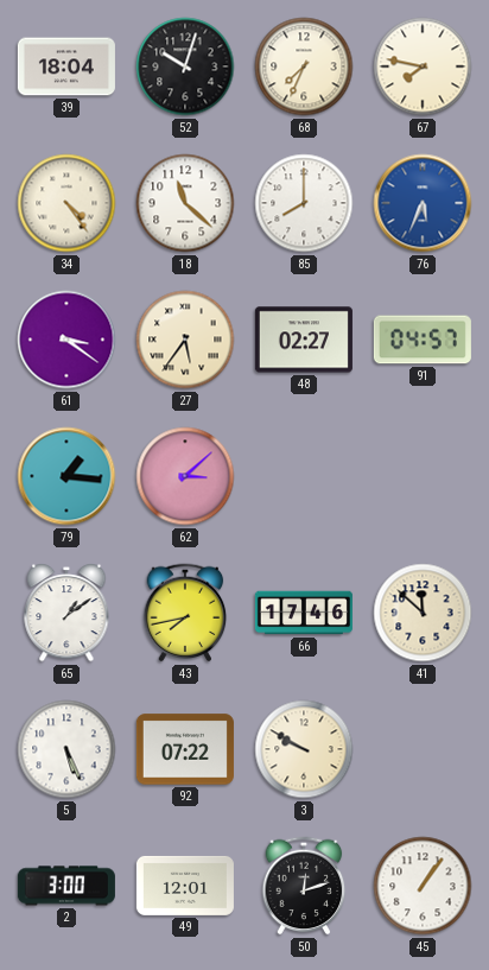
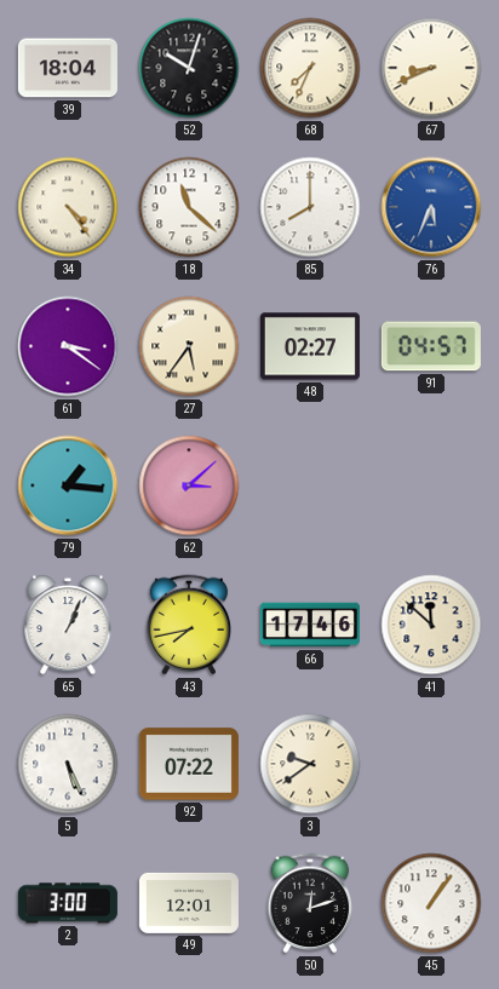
67: 7:47 -> 8:41 (431, 68)
65: 1:09 -> 1:04 (68, 625)
3: 9:50 -> 9:39 (310, 764)
